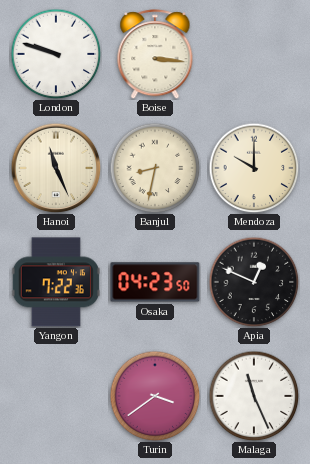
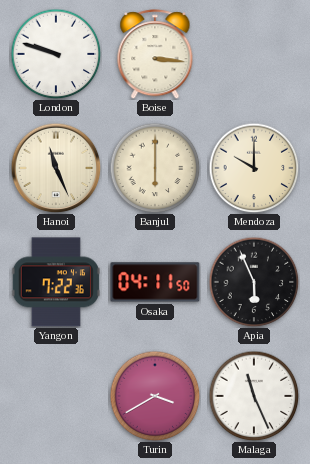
Banjul: 8:32 -> 6:00 (155, 168)
Osaka: 04:23 -> 04:11 (155, 282)
Apia: 12:49 -> 5:56 (254, 282)
Turin: 3:39 -> 3:40 (155, 396)
